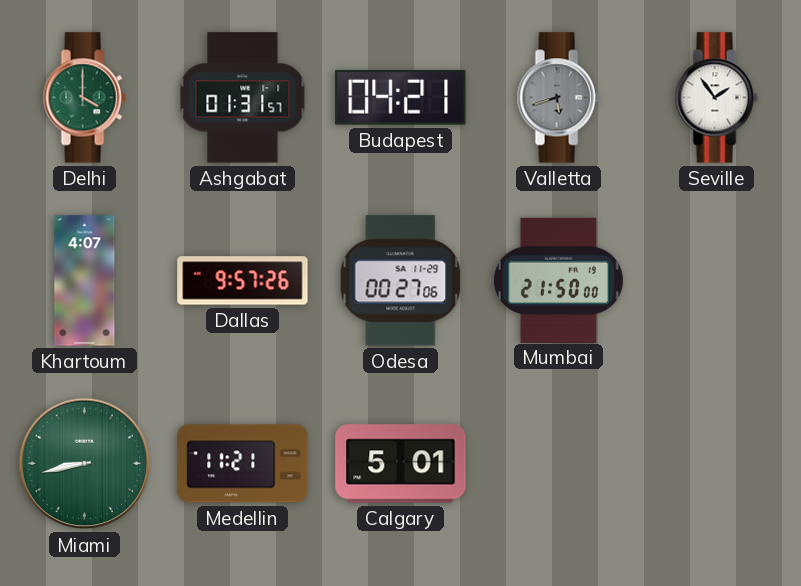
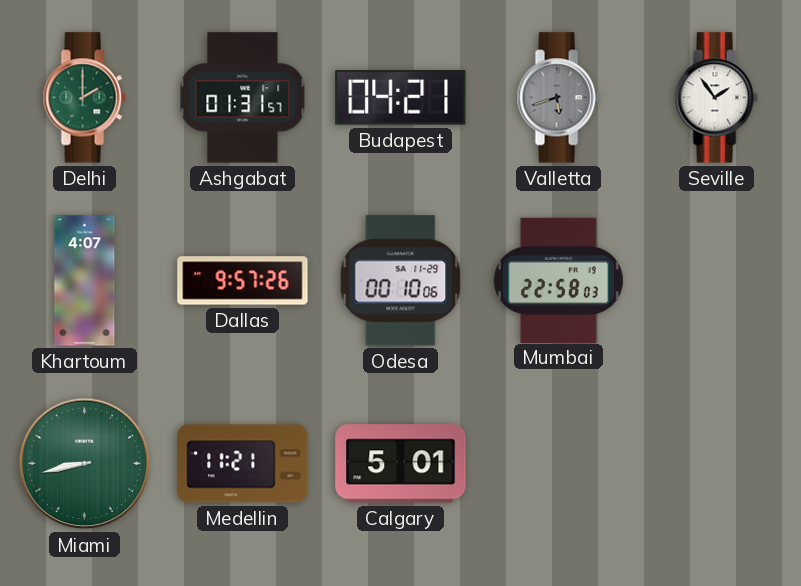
Delhi: 4:00 -> 2:00 (84, 98)
Odesa: 00:27 -> 00:10 (401, 281)
Mumbai: 21:50 -> 22:58 (558, 280)
